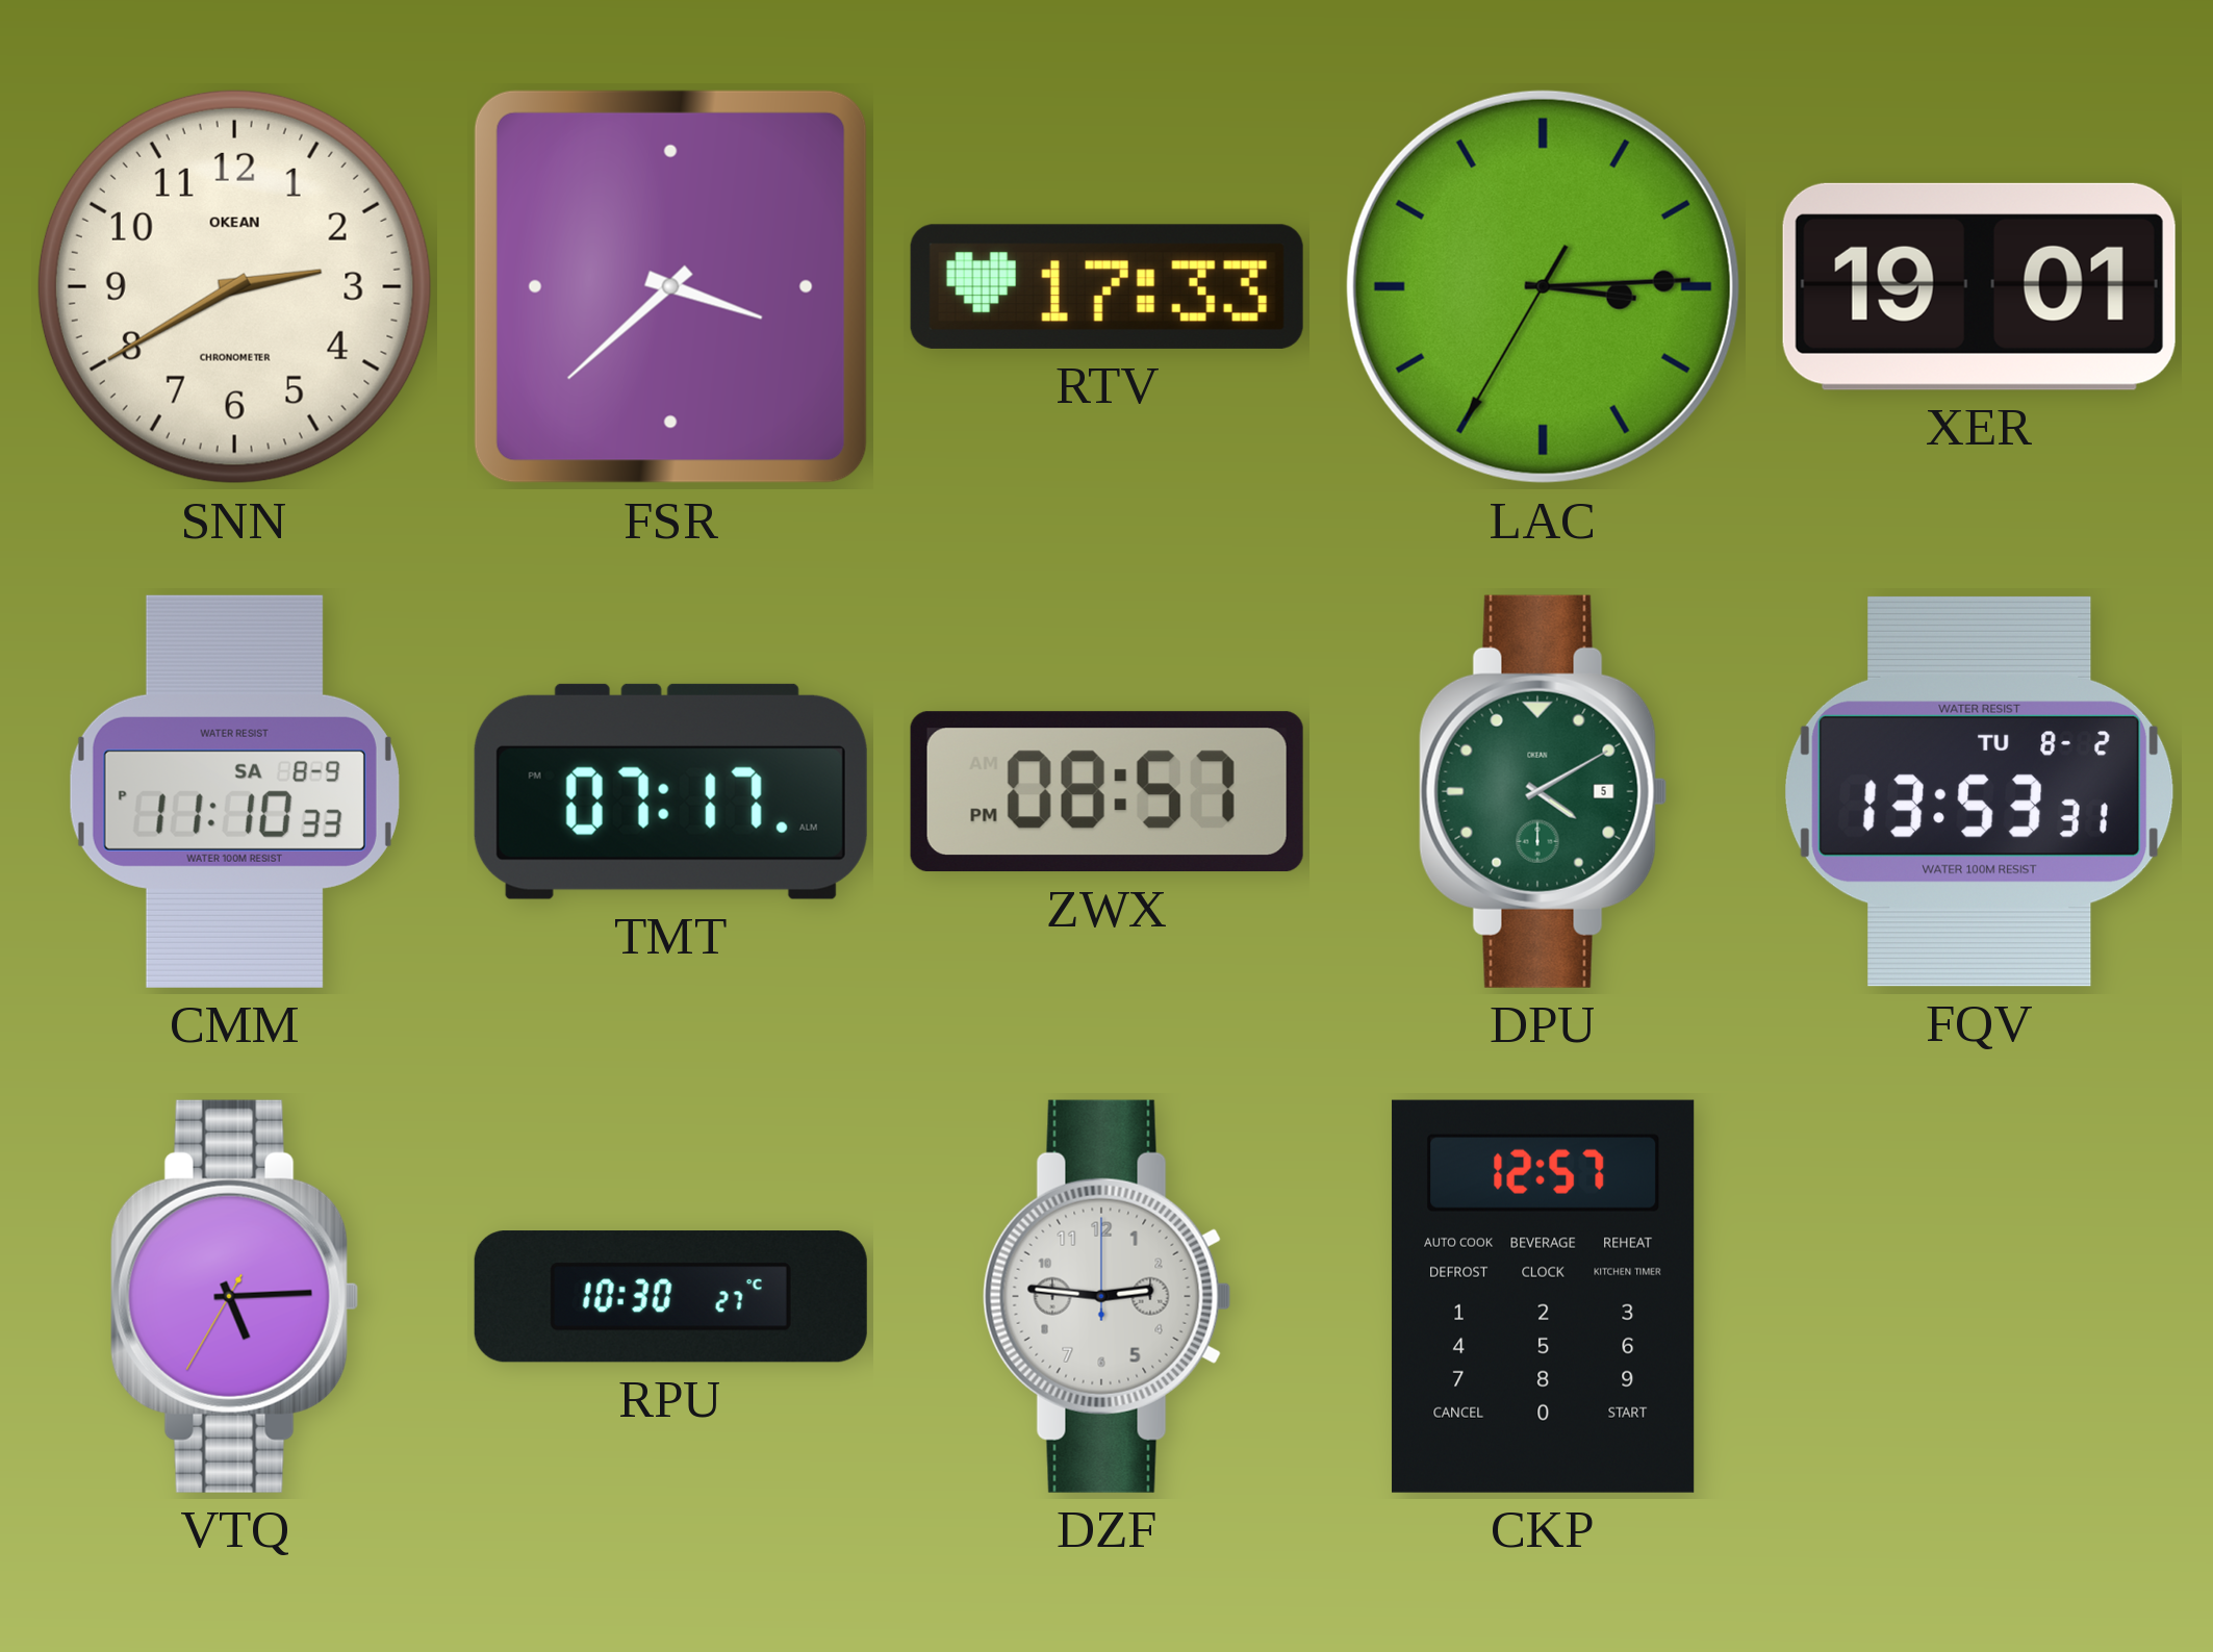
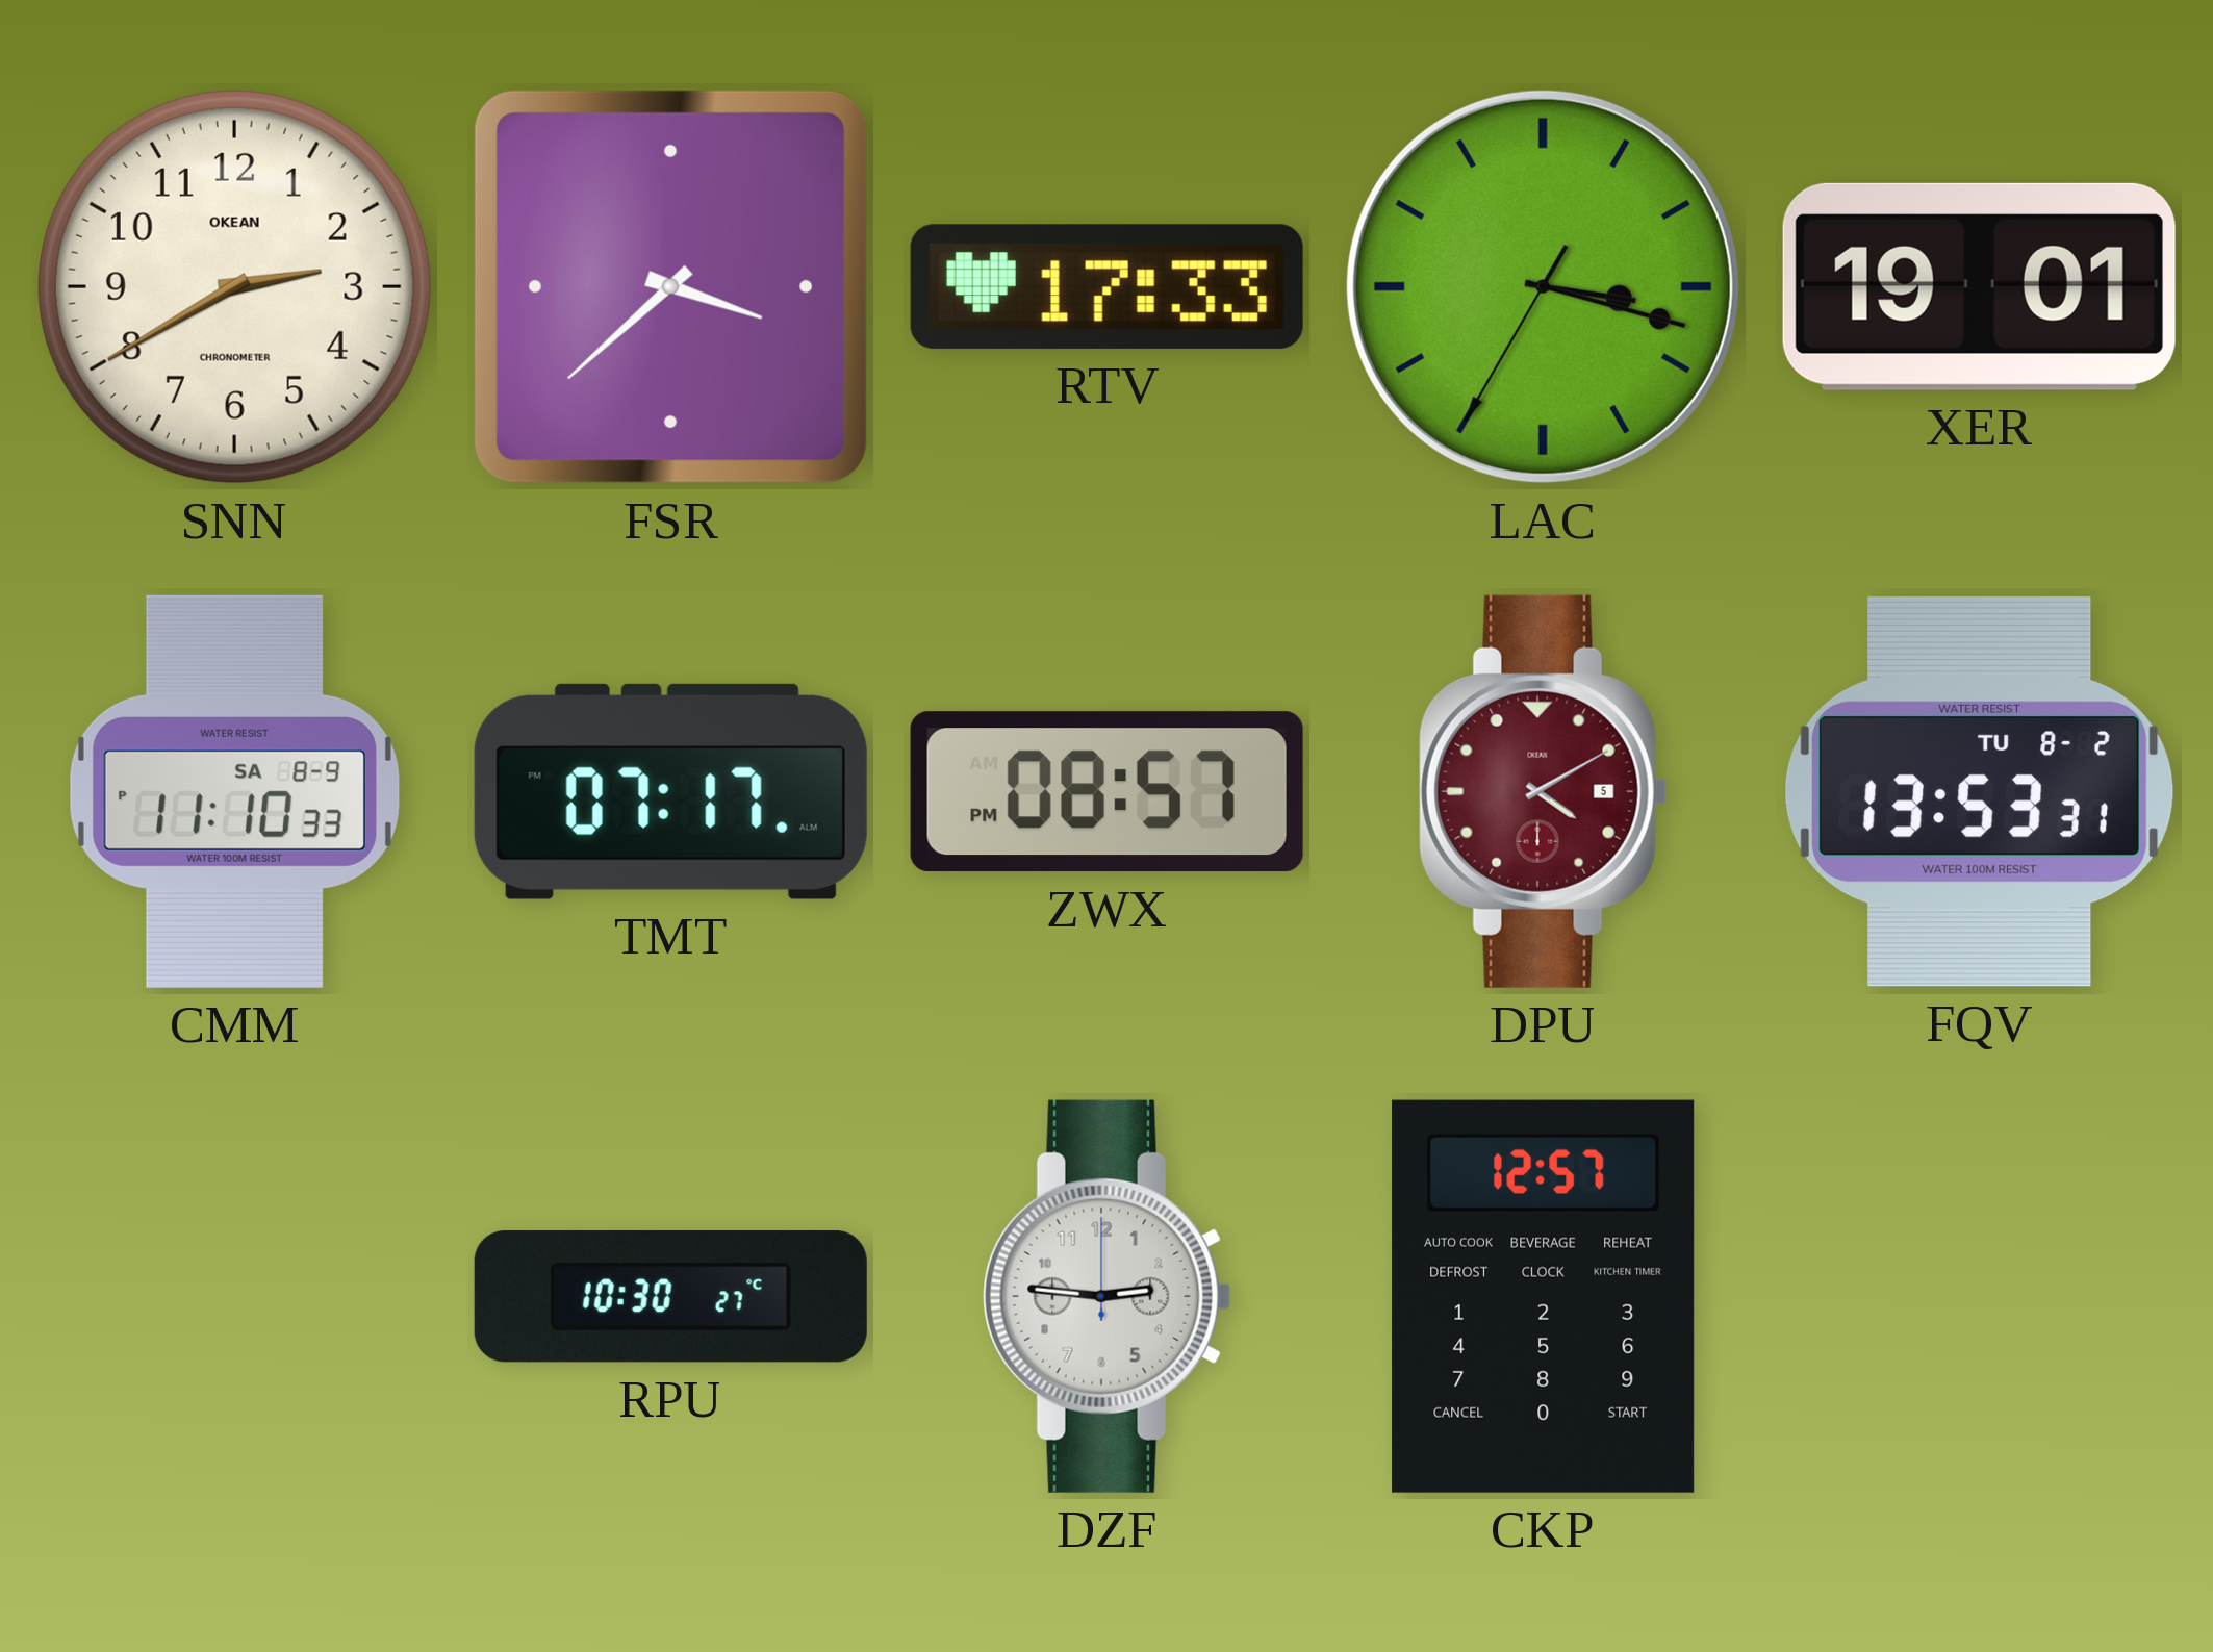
LAC: 3:14 -> 3:17 (1543, 286)
DPU dial: green -> burgundy (1544, 791)
VTQ: 5:14 -> none (235, 1296)
